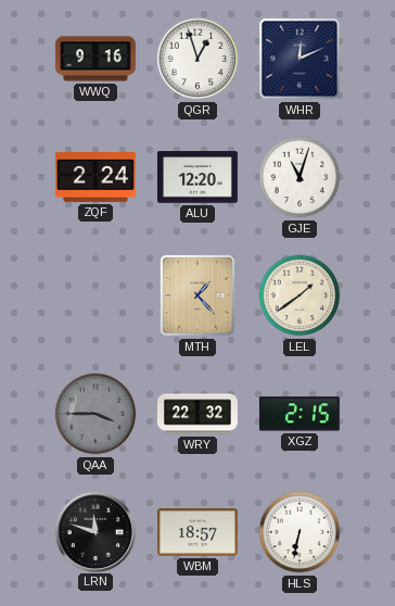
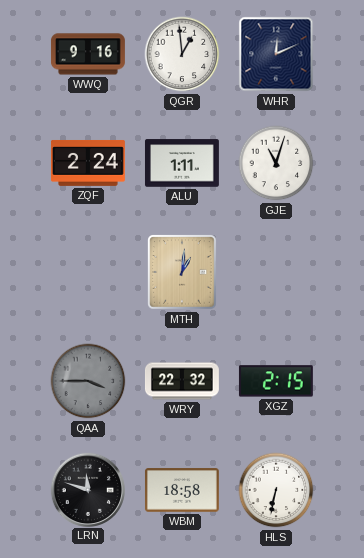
QGR: 12:57 -> 12:59 (182, 54)
ALU: 12:20 -> 1:11 (182, 163)
MTH: 1:23 -> 1:01 (182, 272)
LEL: 1:39 -> none (300, 295)
WBM: 18:57 -> 18:58 (182, 490)
